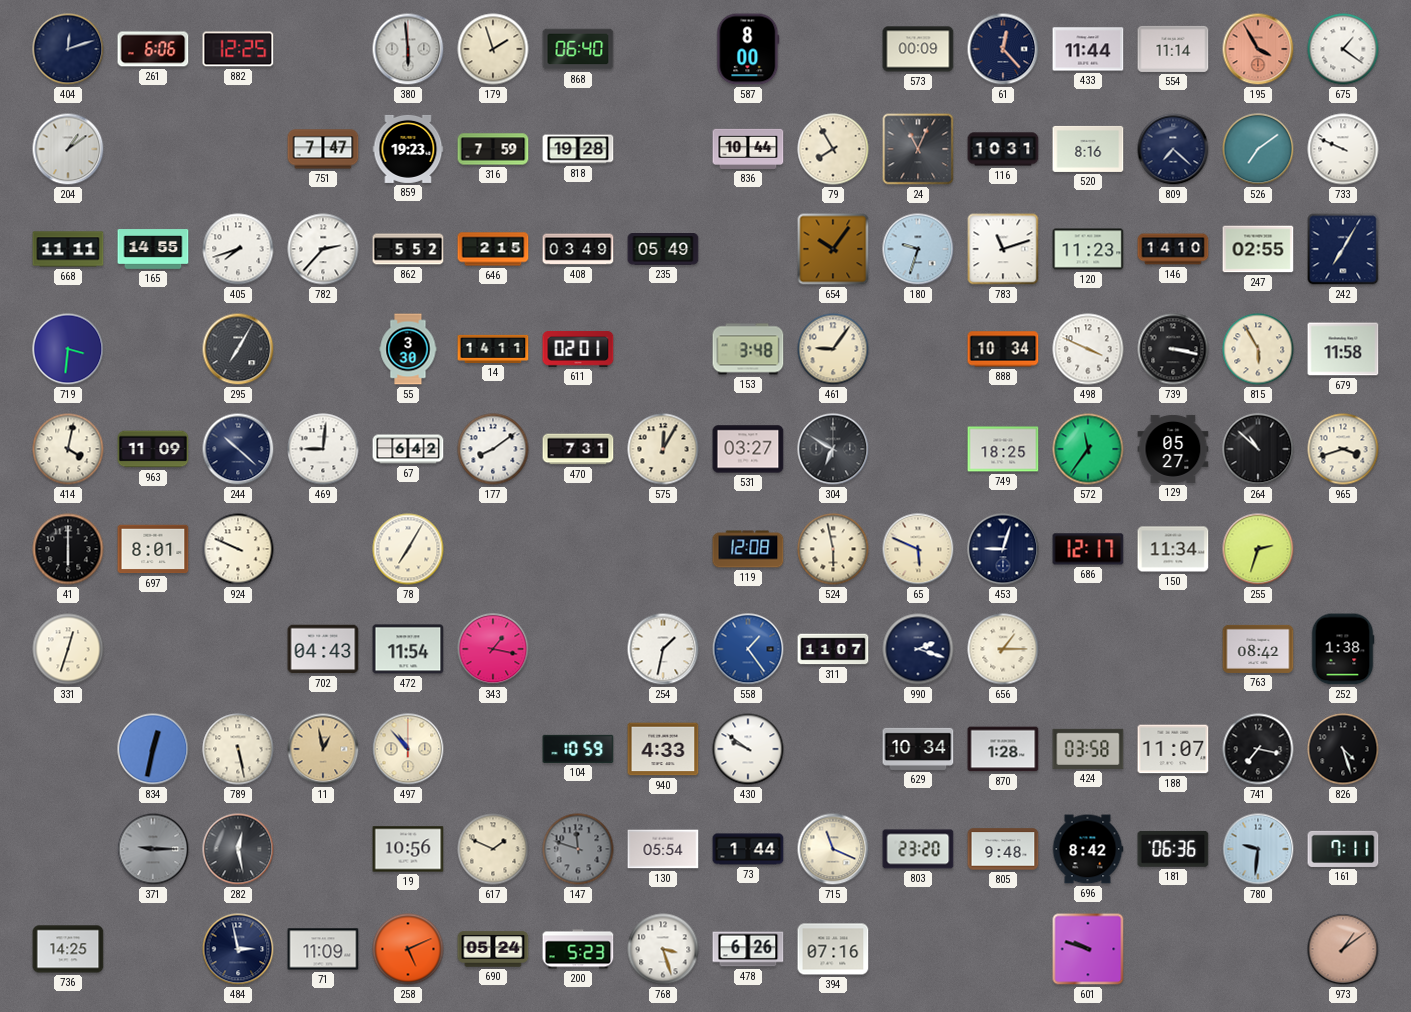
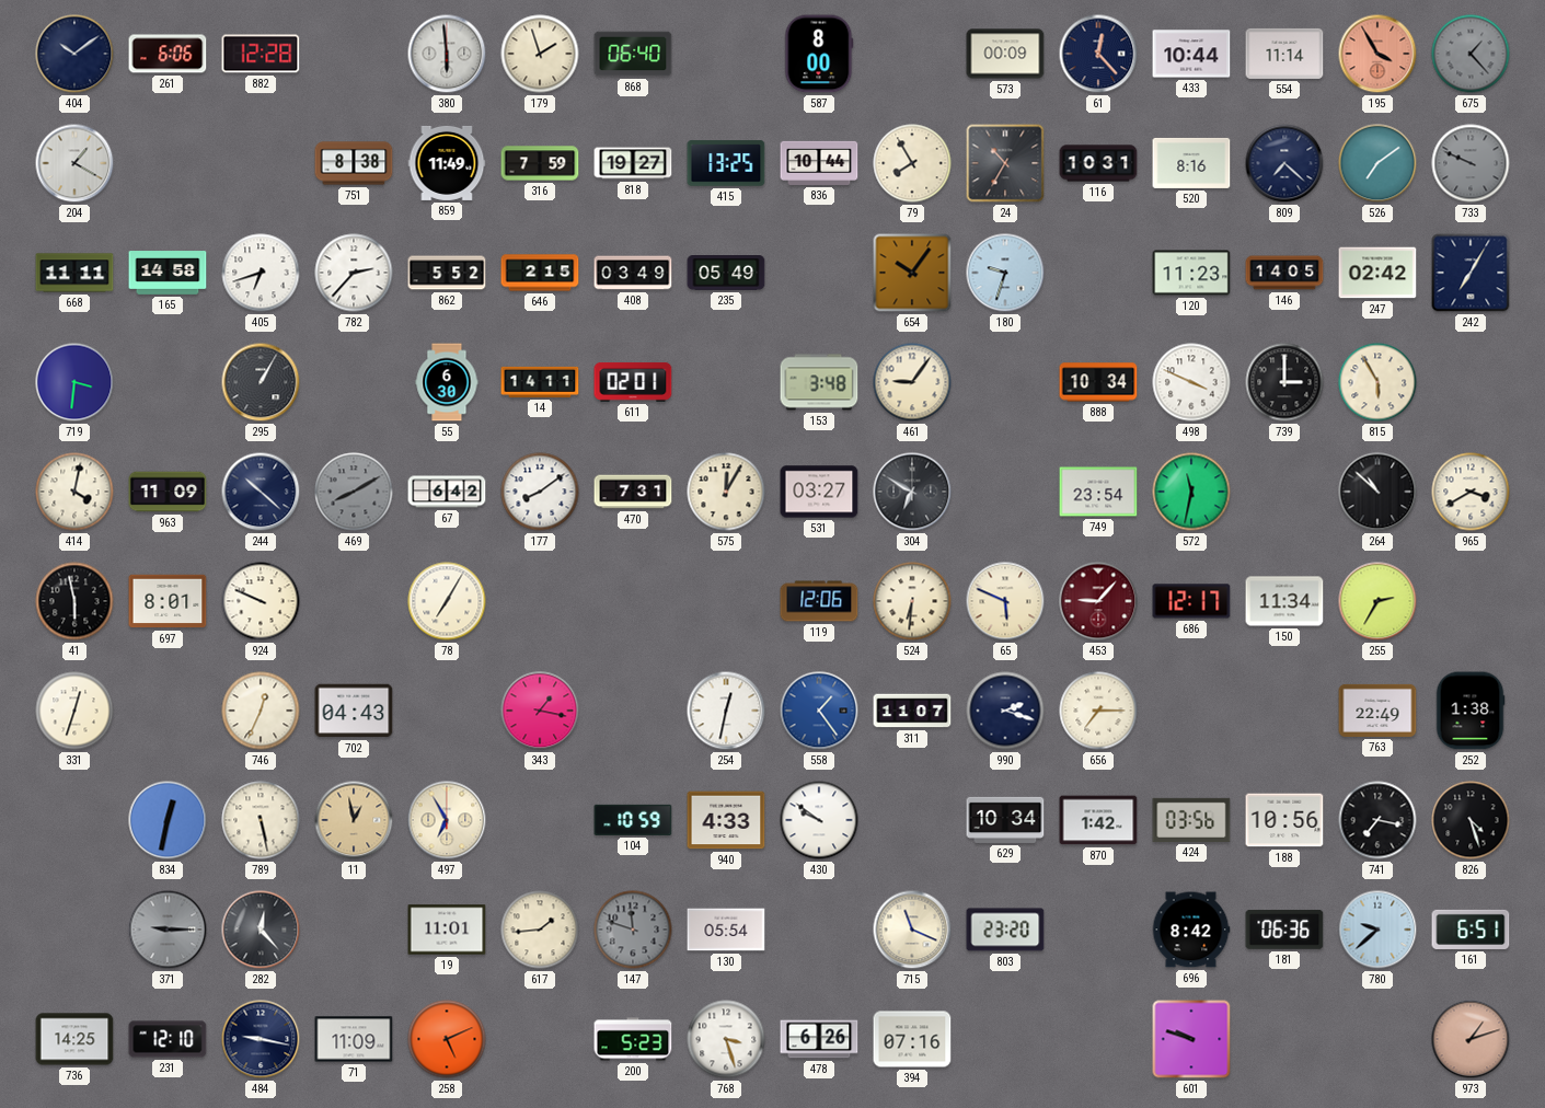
404: 12:12 -> 10:09 (74, 54)
882: 12:25 -> 12:28 (261, 54)
433: 11:44 -> 10:44 (1191, 54)
675: 1:21 -> 1:23 (1471, 54)
675 dial: white -> grey (1471, 54)
204: 1:09 -> 1:20 (74, 163)
751: 7:47 -> 8:38 (354, 163)
859: 19:23 -> 11:49 (447, 163)
818: 19:28 -> 19:27 (633, 163)
415: none -> 13:25 (726, 163)
24: 11:04 -> 10:35 (1005, 163)
733 dial: white -> grey (1471, 163)
165: 14:55 -> 14:58 (168, 273)
405: 7:42 -> 6:42 (261, 273)
783: 11:12 -> none (1003, 249)
146: 14:10 -> 14:05 (1284, 273)
247: 02:55 -> 02:42 (1377, 273)
295: 7:05 -> 1:05 (261, 382)
55: 3:30 -> 6:30 (447, 382)
739: 3:17 -> 3:00 (1284, 382)
679: 11:58 -> none (1343, 349)
469: 9:01 -> 8:10 (354, 492)
469 dial: white -> grey (354, 492)
749: 18:25 -> 23:54 (1098, 492)
572: 11:36 -> 11:32 (1191, 492)
129: 05:27 -> none (1173, 449)
965: 3:42 -> 3:40 (1471, 492)
41: 6:00 -> 5:58 (74, 601)
119: 12:08 -> 12:06 (819, 601)
524: 5:58 -> 6:31 (912, 601)
453: 9:03 -> 9:07 (1098, 601)
453 dial: navy -> burgundy (1098, 601)
255: 2:33 -> 2:35 (1377, 601)
746: none -> 12:34 (261, 711)
472: 11:54 -> none (408, 649)
254: 1:32 -> 12:32 (726, 711)
656: 1:15 -> 7:15 (1098, 711)
763: 08:42 -> 22:49 (1377, 711)
497: 10:53 -> 6:55 (447, 820)
870: 1:28 -> 1:42 (1098, 820)
424: 03:58 -> 03:56 (1191, 820)
188: 11:07 -> 10:56 (1284, 820)
282: 12:28 -> 12:23 (261, 930)
19: 10:56 -> 11:01 (447, 930)
617: 1:49 -> 1:44 (540, 930)
73: 1:44 -> none (748, 849)
805: 9:48 -> none (1003, 849)
780: 9:31 -> 9:38 (1377, 930)
161: 7:11 -> 6:51 (1471, 930)
231: none -> 12:10 (168, 1039)
484: 2:58 -> 9:17 (261, 1039)
690: 05:24 -> none (493, 949)
973: 1:09 -> 1:12 (1471, 1039)
